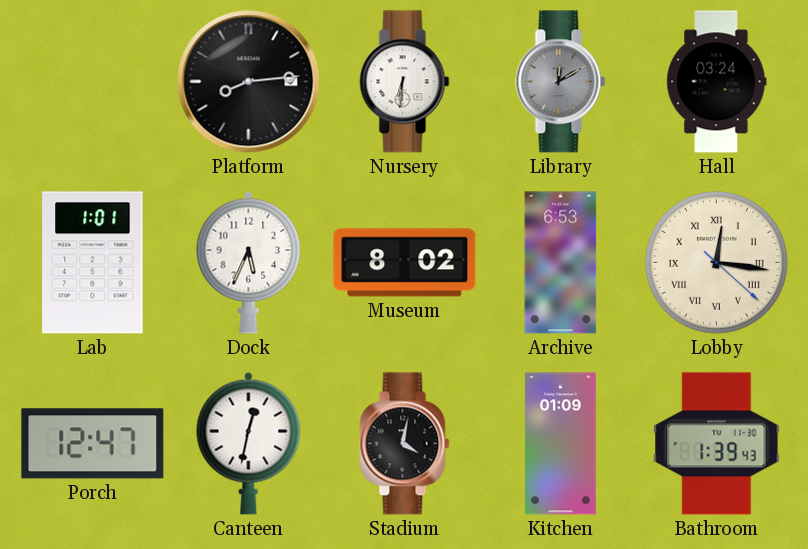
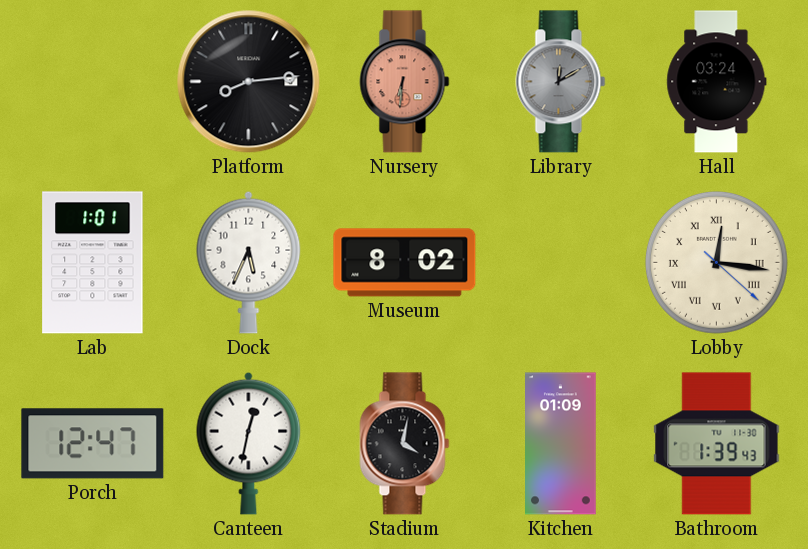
Nursery dial: white -> salmon (405, 82)
Archive: 6:53 -> none (561, 263)
